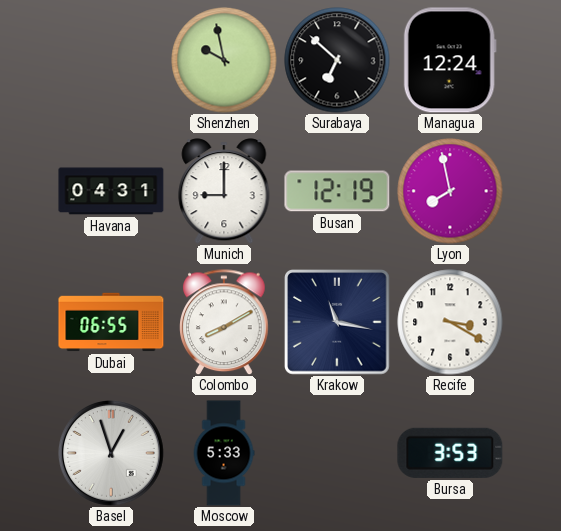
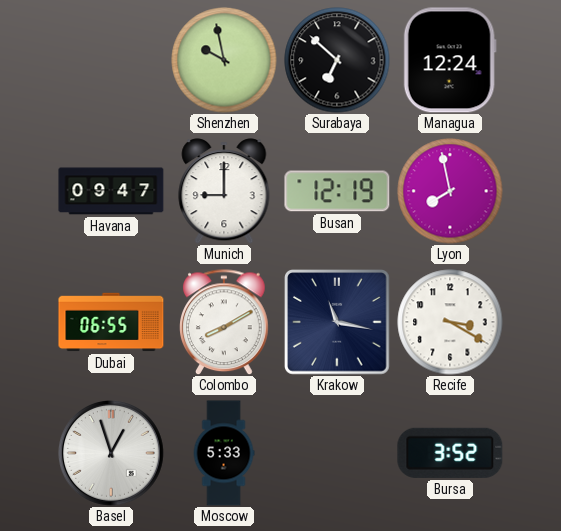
Havana: 04:31 -> 09:47 (111, 191)
Bursa: 3:53 -> 3:52 (450, 453)
